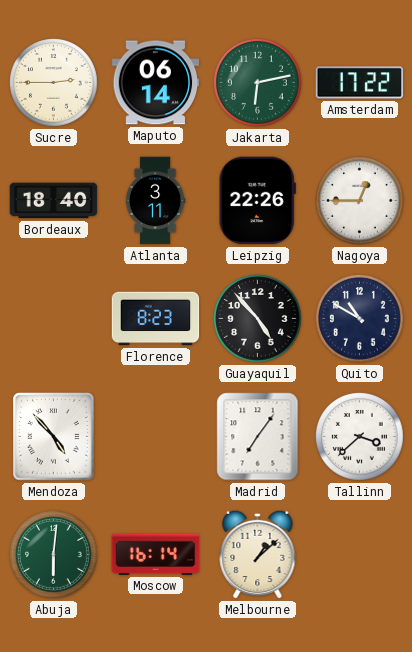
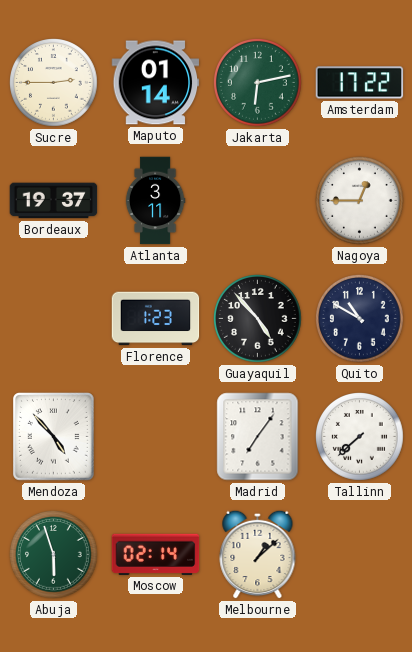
Maputo: 06:14 -> 01:14 (156, 83)
Bordeaux: 18:40 -> 19:37 (54, 201)
Leipzig: 22:26 -> none (257, 201)
Florence: 8:23 -> 1:23 (156, 319)
Tallinn: 3:38 -> 7:38 (360, 437)
Abuja: 6:01 -> 5:57 (54, 555)
Moscow: 16:14 -> 02:14 (156, 554)
